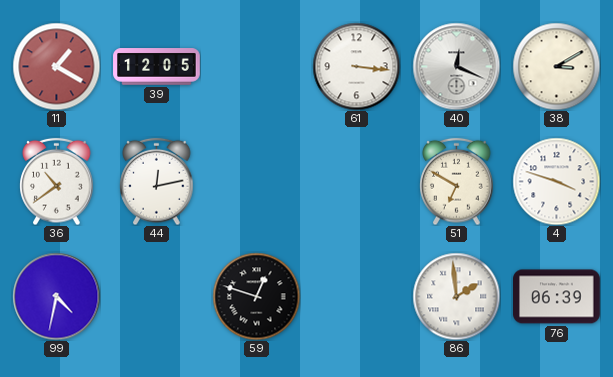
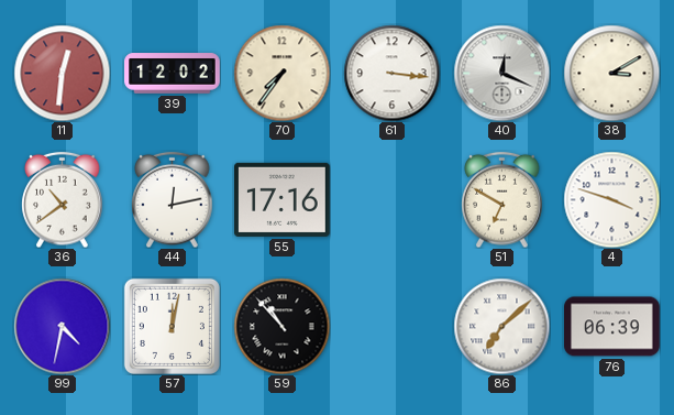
11: 1:20 -> 12:31 (62, 73)
39: 12:05 -> 12:02 (173, 74)
70: none -> 7:36 (281, 73)
55: none -> 17:16 (283, 199)
57: none -> 12:02 (172, 326)
59: 12:48 -> 10:53 (281, 326)
86: 1:59 -> 7:08 (501, 326)
